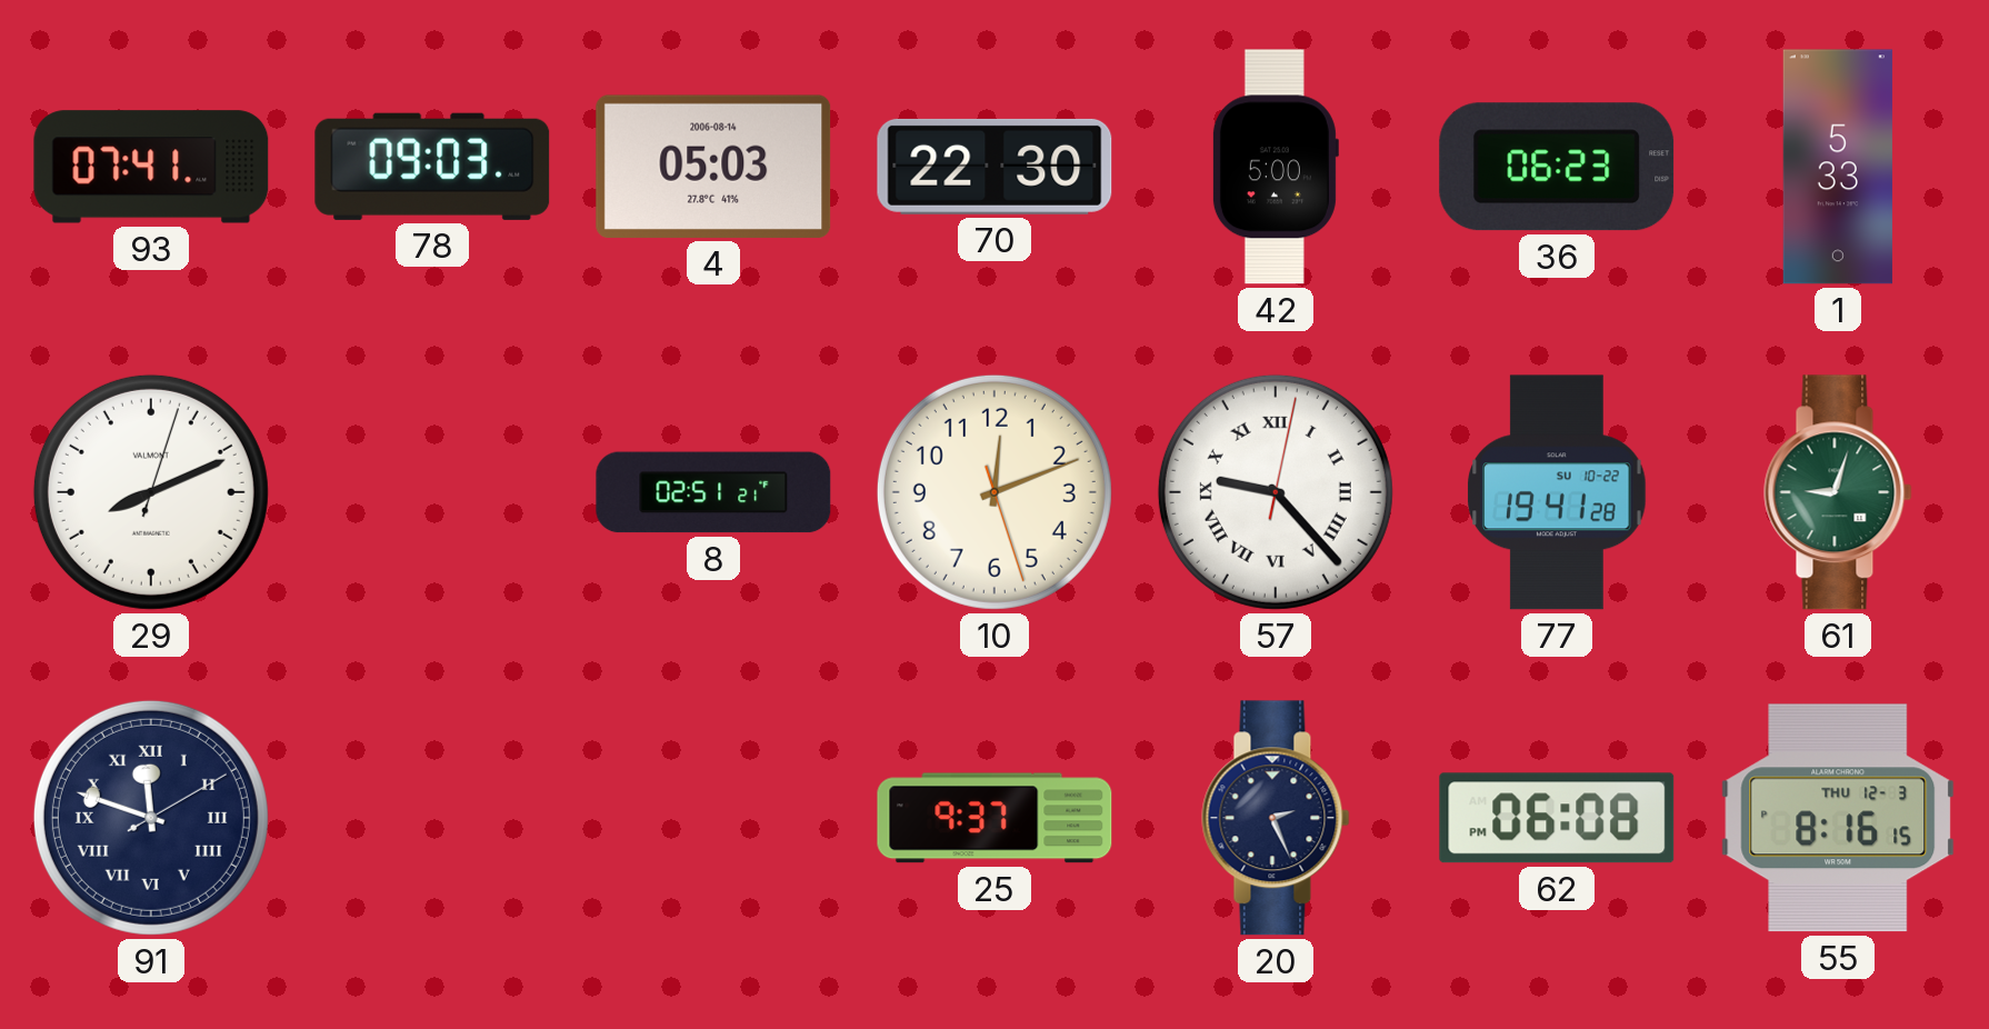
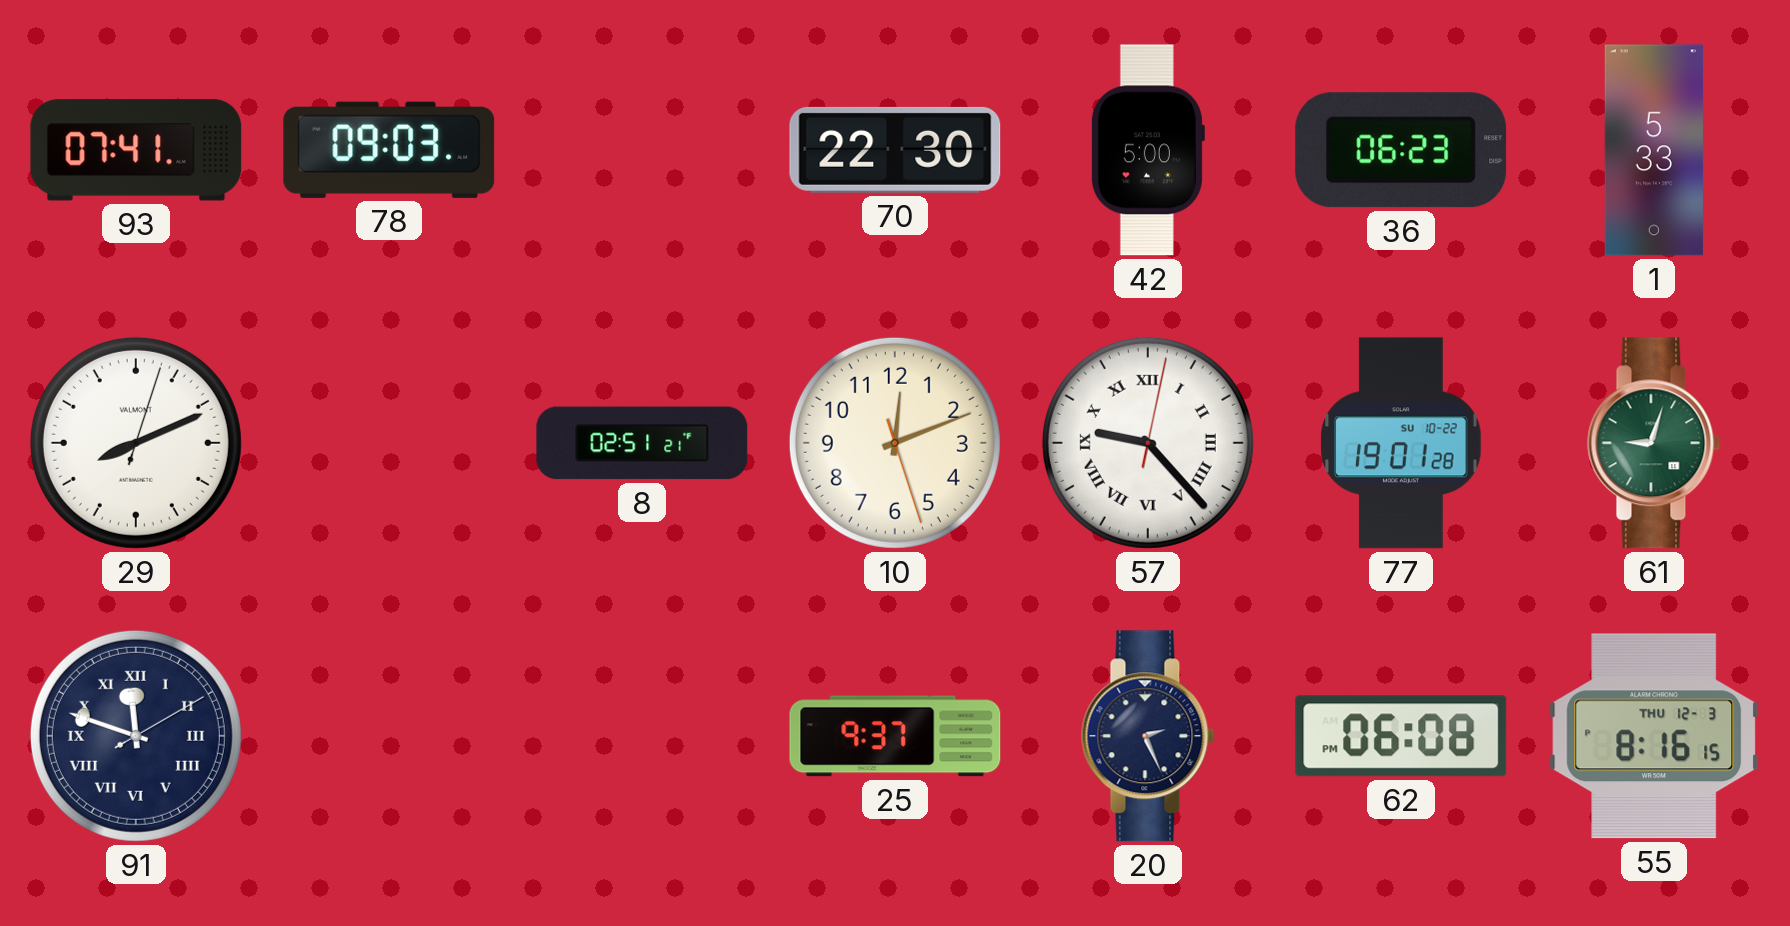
4: 05:03 -> none (713, 167)
77: 19:41 -> 19:01 (1401, 443)
